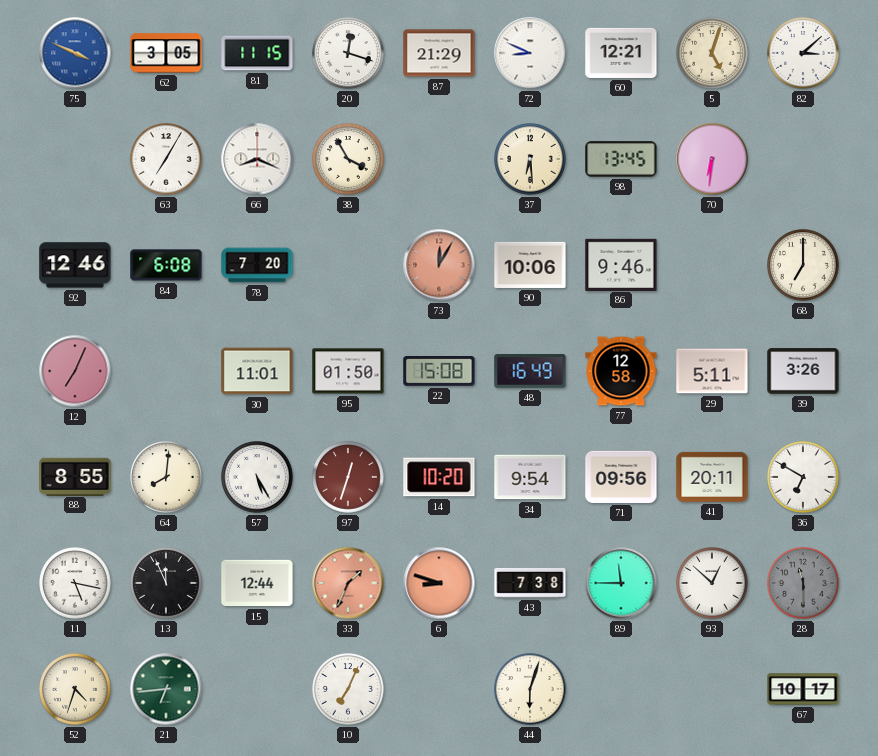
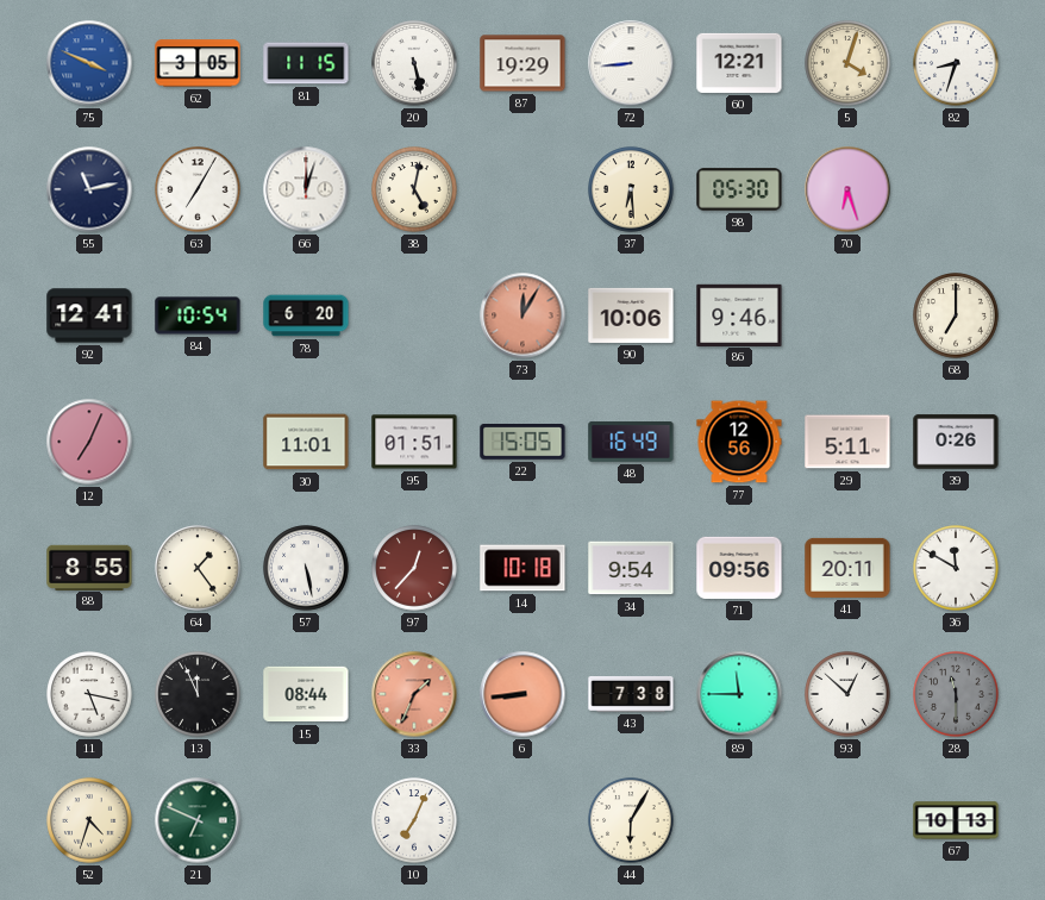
20: 12:18 -> 5:28 (414, 63)
87: 21:29 -> 19:29 (522, 63)
72: 8:49 -> 8:44 (631, 63)
5: 5:03 -> 4:03 (847, 63)
82: 3:08 -> 8:33 (956, 63)
55: none -> 11:13 (89, 189)
66: 8:19 -> 12:03 (306, 189)
38: 3:55 -> 5:02 (414, 189)
98: 13:45 -> 05:30 (739, 189)
70: 6:31 -> 6:27 (847, 189)
92: 12:46 -> 12:41 (89, 315)
84: 6:08 -> 10:54 (198, 315)
78: 7:20 -> 6:20 (306, 315)
95: 01:50 -> 01:51 (414, 442)
22: 15:08 -> 15:05 (522, 443)
77: 12:58 -> 12:56 (739, 442)
39: 3:26 -> 0:26 (956, 442)
64: 8:01 -> 1:24 (198, 568)
57: 5:25 -> 5:28 (306, 568)
97: 12:33 -> 12:37 (414, 568)
14: 10:20 -> 10:18 (522, 568)
36: 6:50 -> 11:50 (956, 568)
15: 12:44 -> 08:44 (306, 694)
6: 8:48 -> 8:44 (522, 694)
21: 6:44 -> 6:49 (198, 820)
44: 6:03 -> 6:05 (631, 820)
67: 10:17 -> 10:13 (956, 820)
